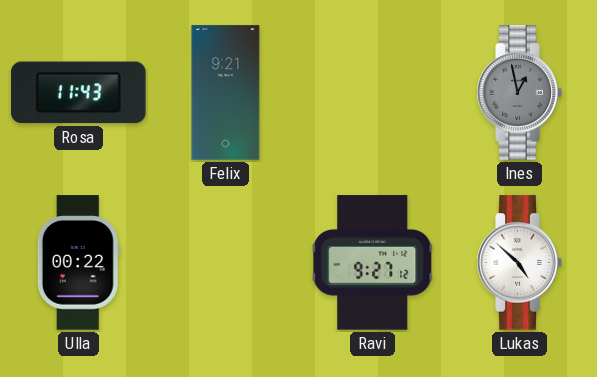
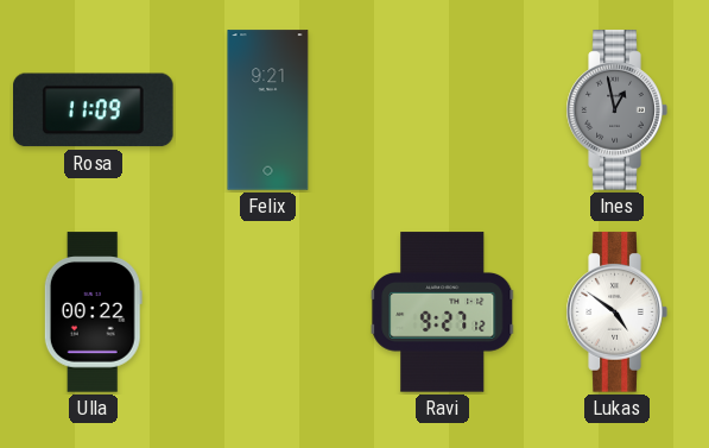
Rosa: 11:43 -> 11:09 (94, 111)
Lukas: 4:52 -> 4:51 (616, 313)
